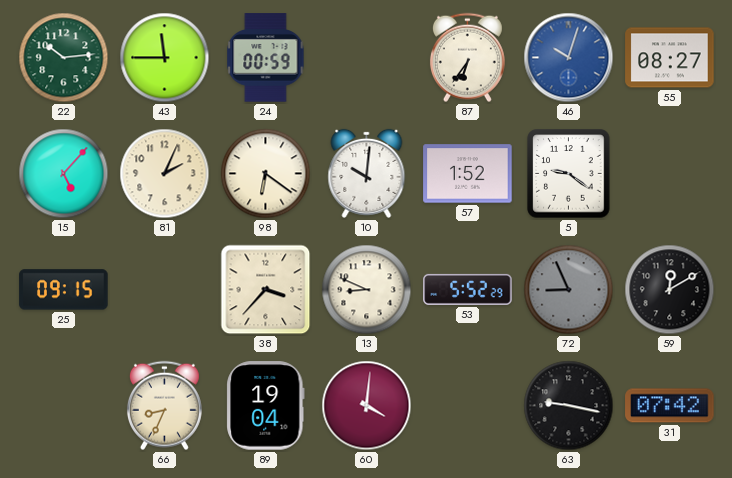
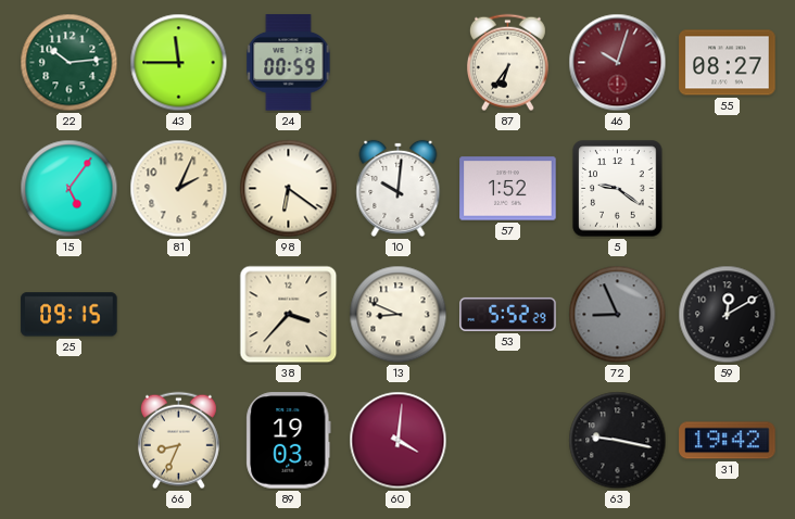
46 dial: blue -> burgundy (618, 63)
15: 5:07 -> 5:06 (70, 189)
89: 19:04 -> 19:03 (289, 441)
31: 07:42 -> 19:42 (728, 441)
